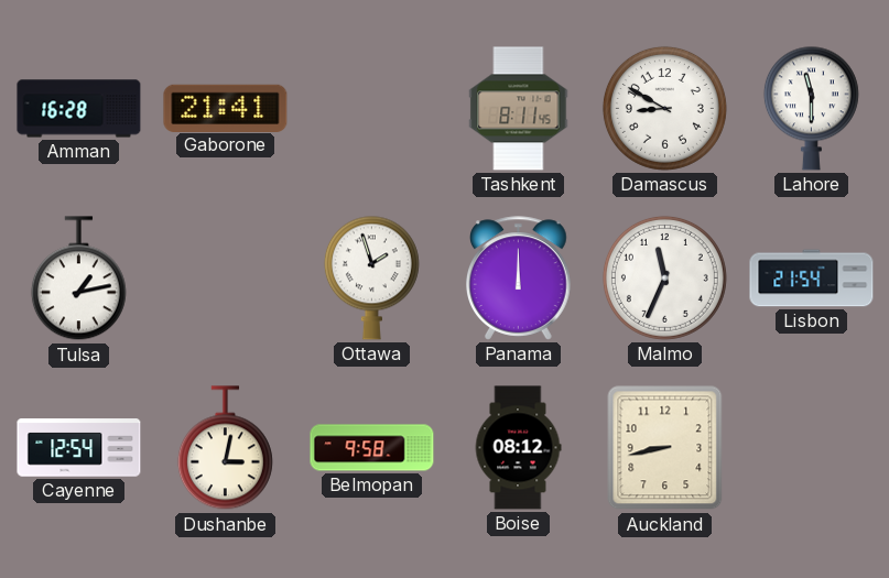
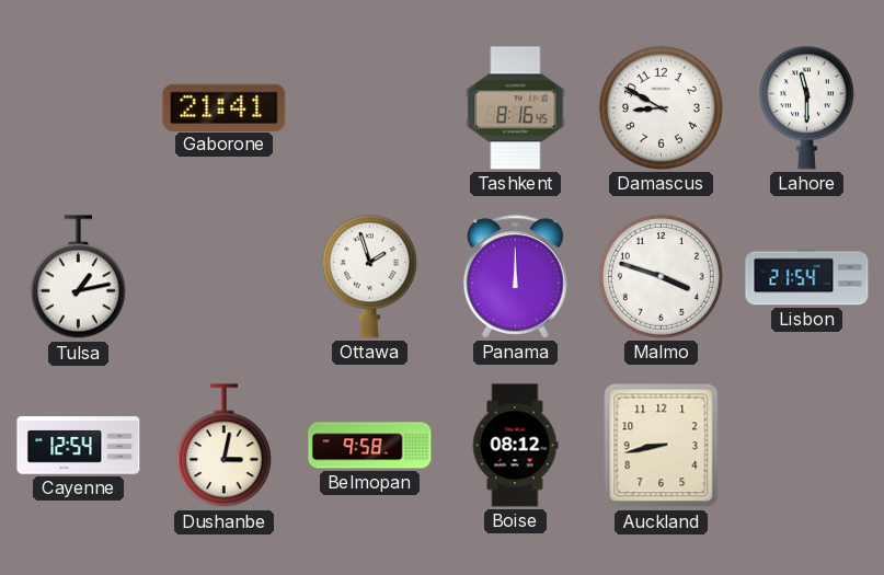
Amman: 16:28 -> none (79, 109)
Tashkent: 8:11 -> 8:16 (516, 108)
Malmo: 11:34 -> 3:48 (661, 276)
